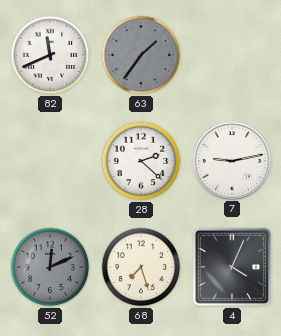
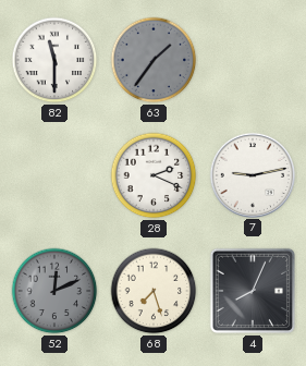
82: 11:41 -> 11:30 (54, 60)
28: 2:22 -> 2:19 (154, 175)
4: 4:04 -> 8:04 (253, 291)
